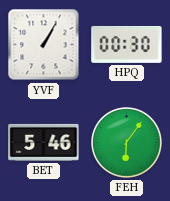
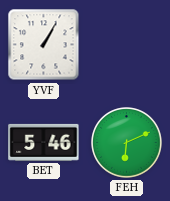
HPQ: 00:30 -> none (127, 44)
FEH: 6:06 -> 6:11 (127, 143)
